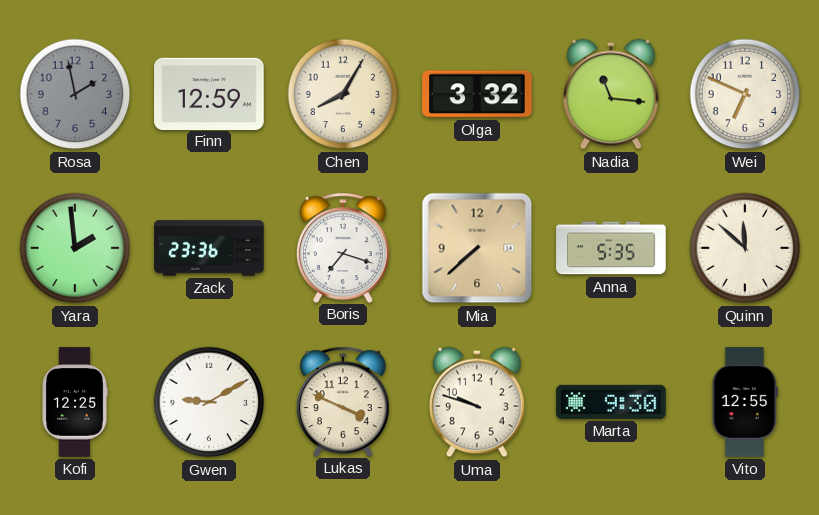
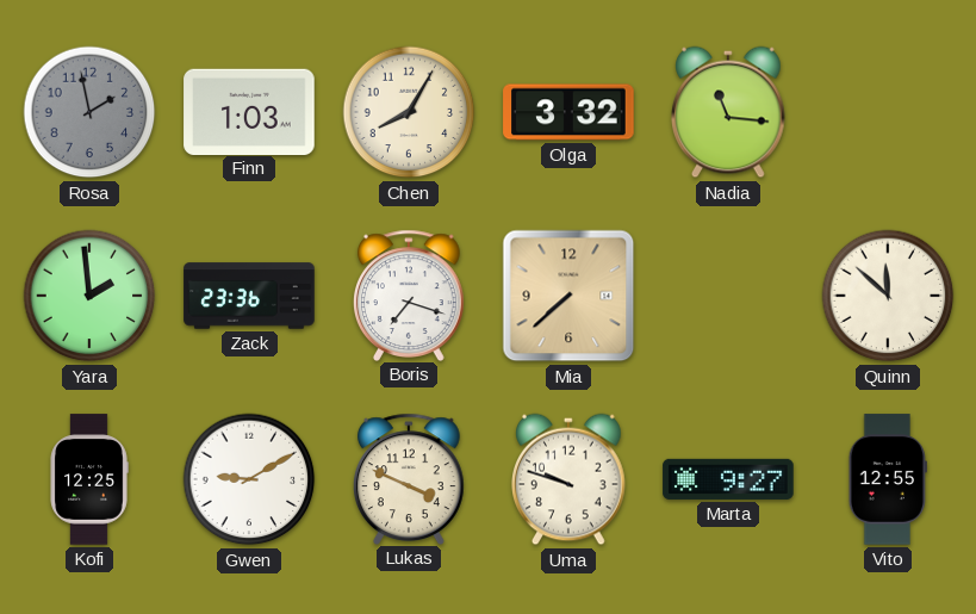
Finn: 12:59 -> 1:03 (249, 111)
Wei: 6:49 -> none (745, 94)
Anna: 5:35 -> none (611, 248)
Marta: 9:30 -> 9:27 (728, 479)
